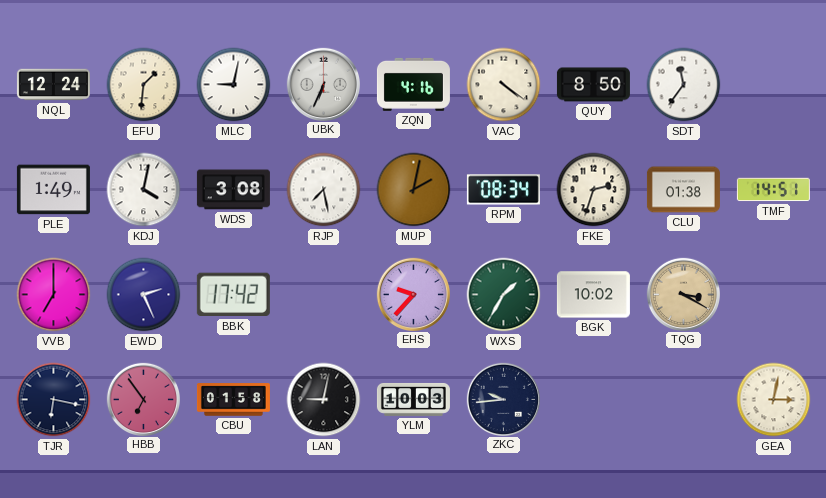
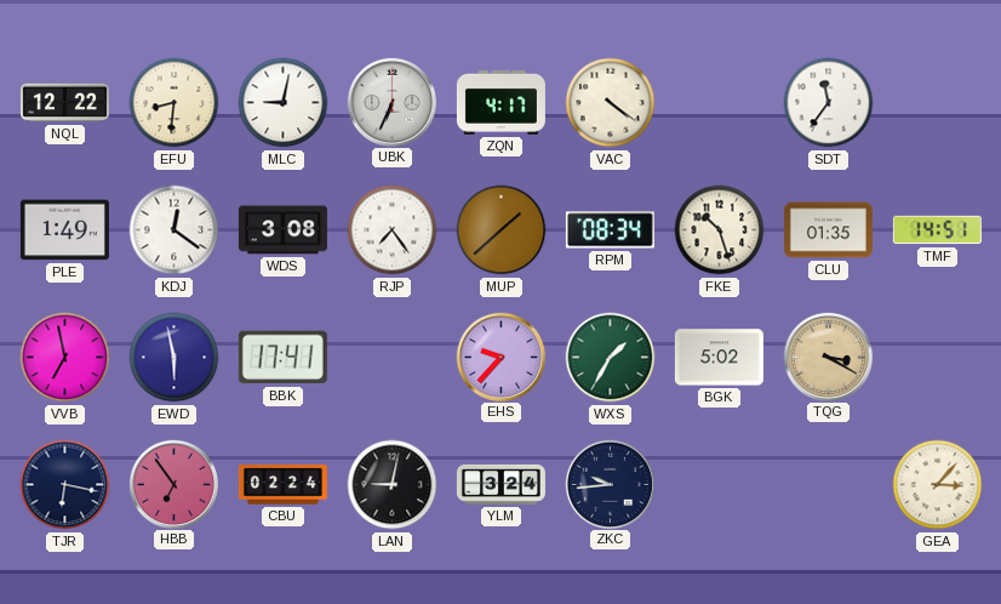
NQL: 12:24 -> 12:22 (64, 103)
EFU: 1:31 -> 8:31 (175, 103)
ZQN: 4:16 -> 4:17 (501, 102)
QUY: 8:50 -> none (593, 85)
KDJ: 4:02 -> 12:21 (175, 230)
RJP: 7:28 -> 7:24 (393, 230)
MUP: 2:02 -> 1:38 (502, 230)
FKE: 2:33 -> 10:27 (720, 230)
CLU: 01:38 -> 01:35 (828, 230)
VVB: 7:00 -> 6:58 (65, 358)
EWD: 2:26 -> 5:58 (175, 358)
BBK: 17:42 -> 17:41 (282, 358)
BGK: 10:02 -> 5:02 (719, 358)
CBU: 01:58 -> 02:24 (282, 485)
YLM: 10:03 -> 3:24 (501, 484)
GEA: 3:02 -> 3:07 (938, 485)
